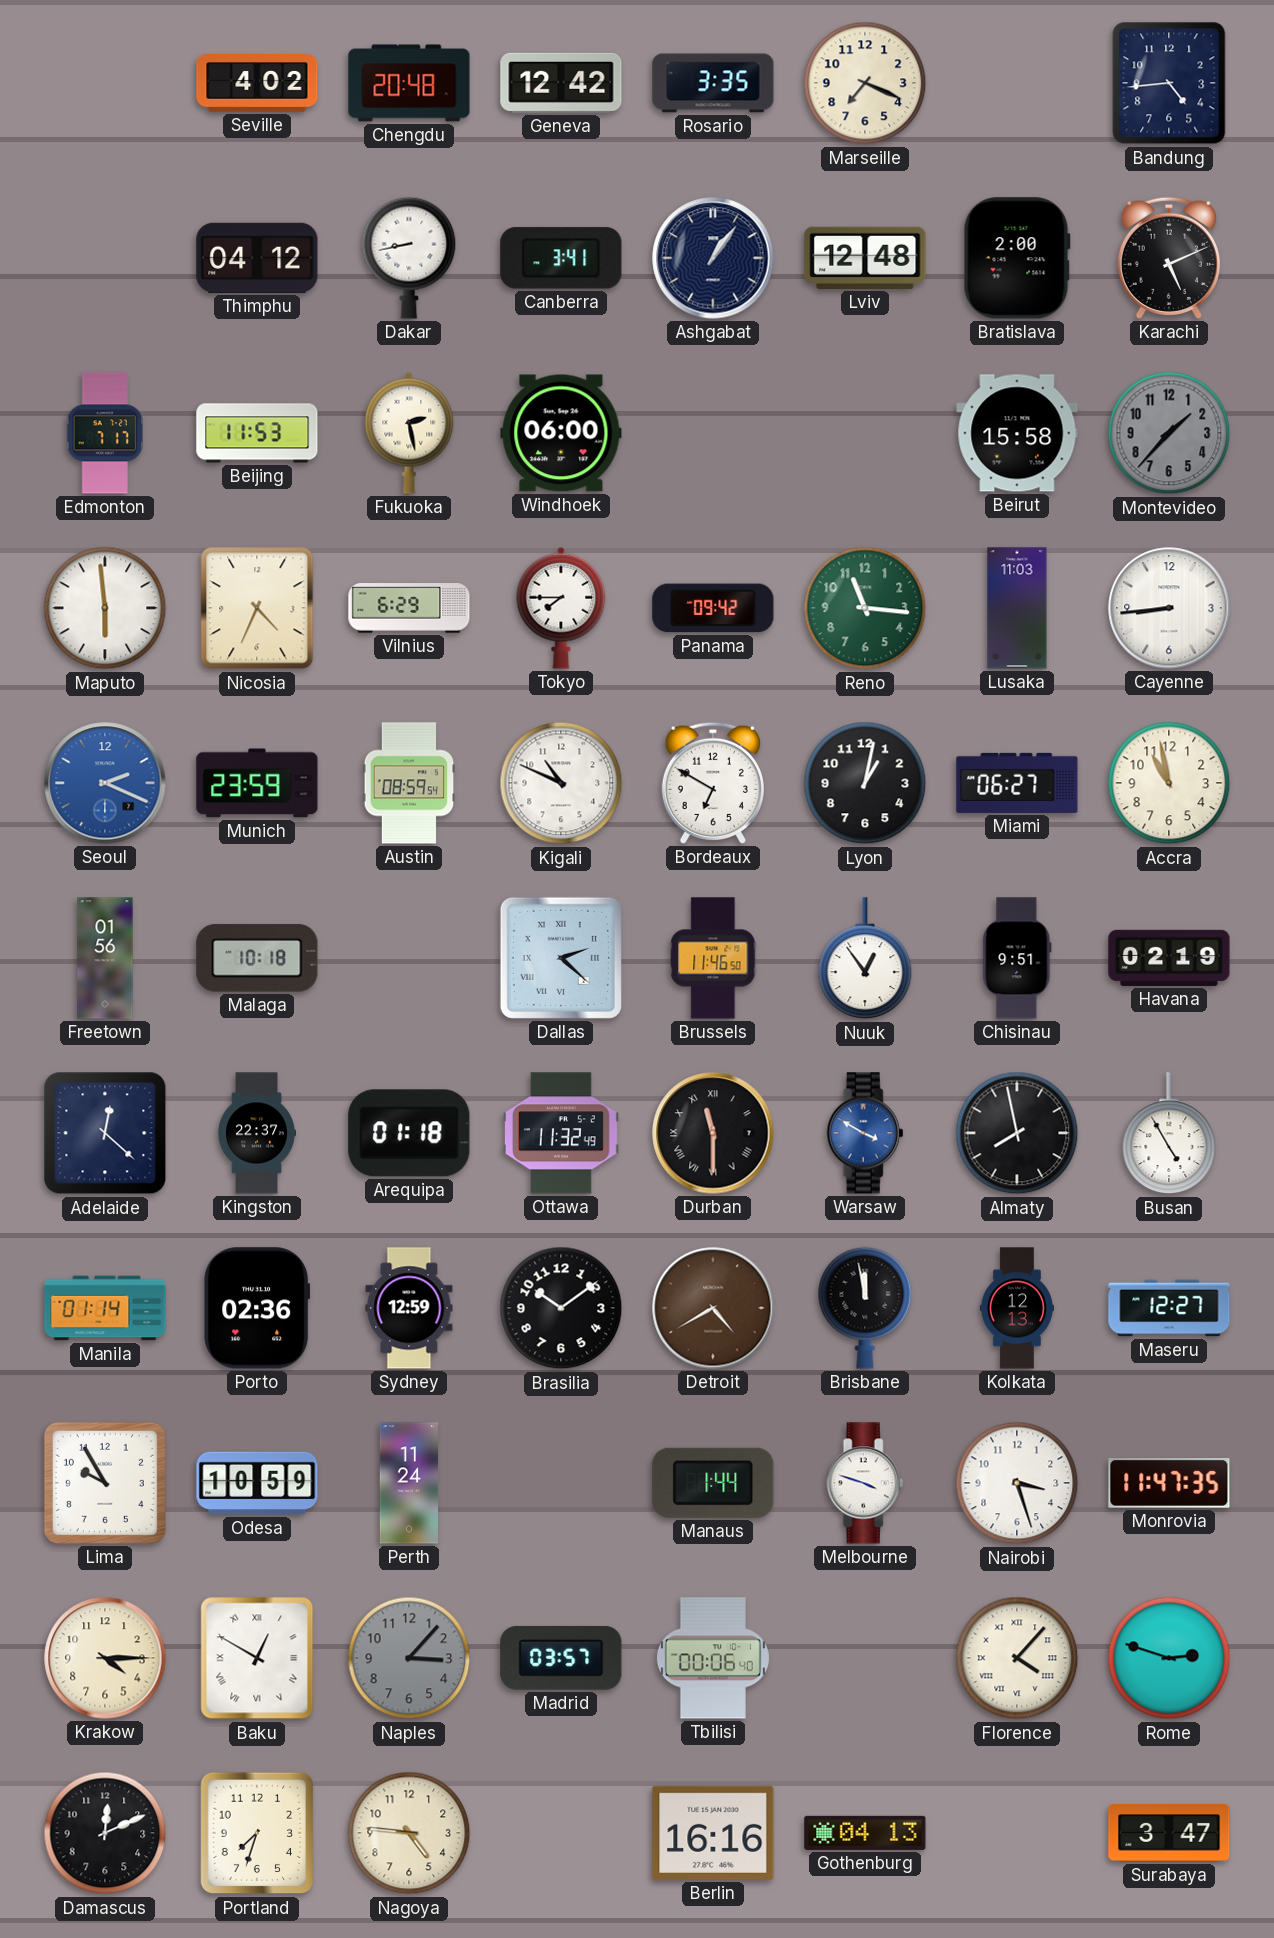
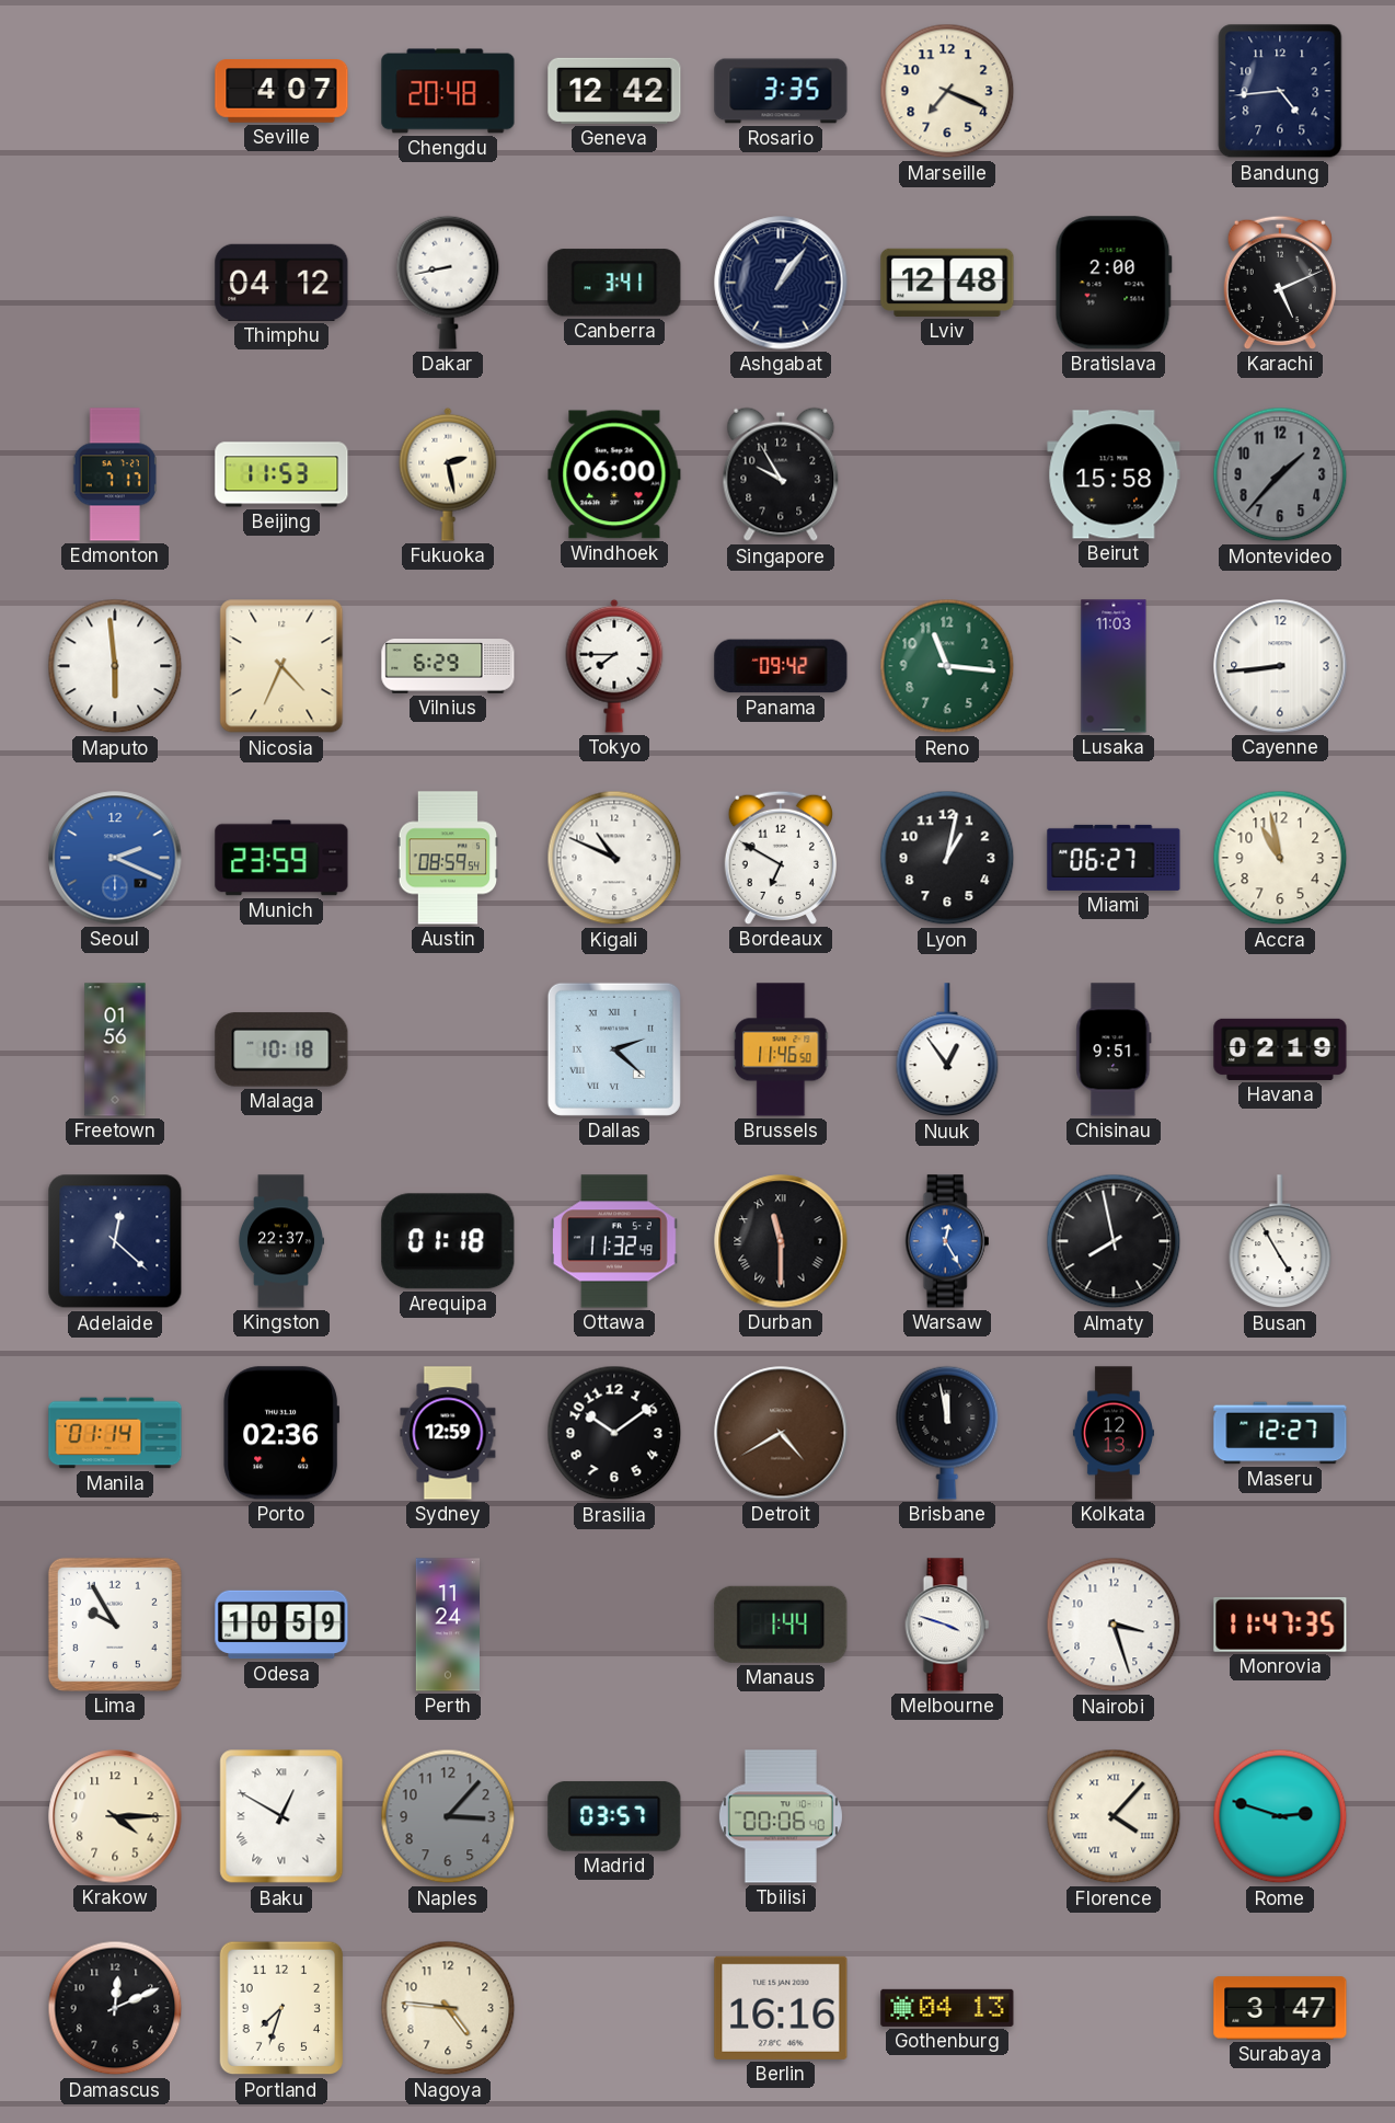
Seville: 4:02 -> 4:07 (281, 91)
Singapore: none -> 9:55 (781, 474)
Warsaw: 3:50 -> 12:25 (947, 1241)
